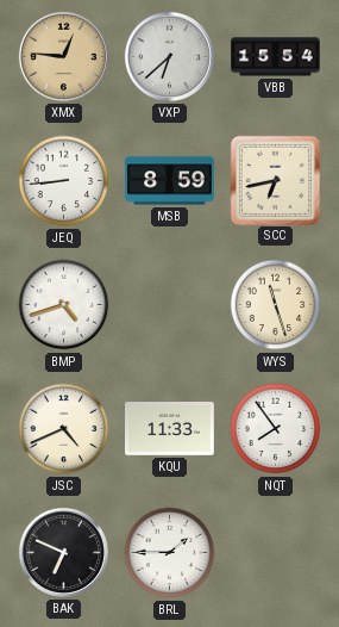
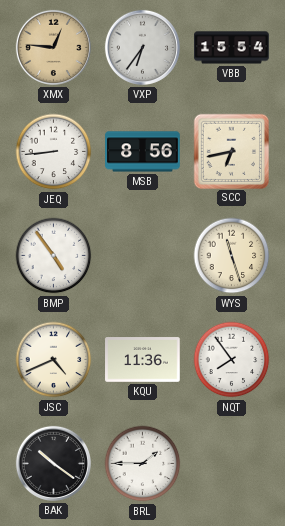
VXP: 6:38 -> 6:36 (142, 47)
MSB: 8:59 -> 8:56 (143, 152)
BMP: 4:42 -> 4:54 (54, 256)
KQU: 11:33 -> 11:36 (143, 360)
BAK: 6:49 -> 10:21 (53, 463)
